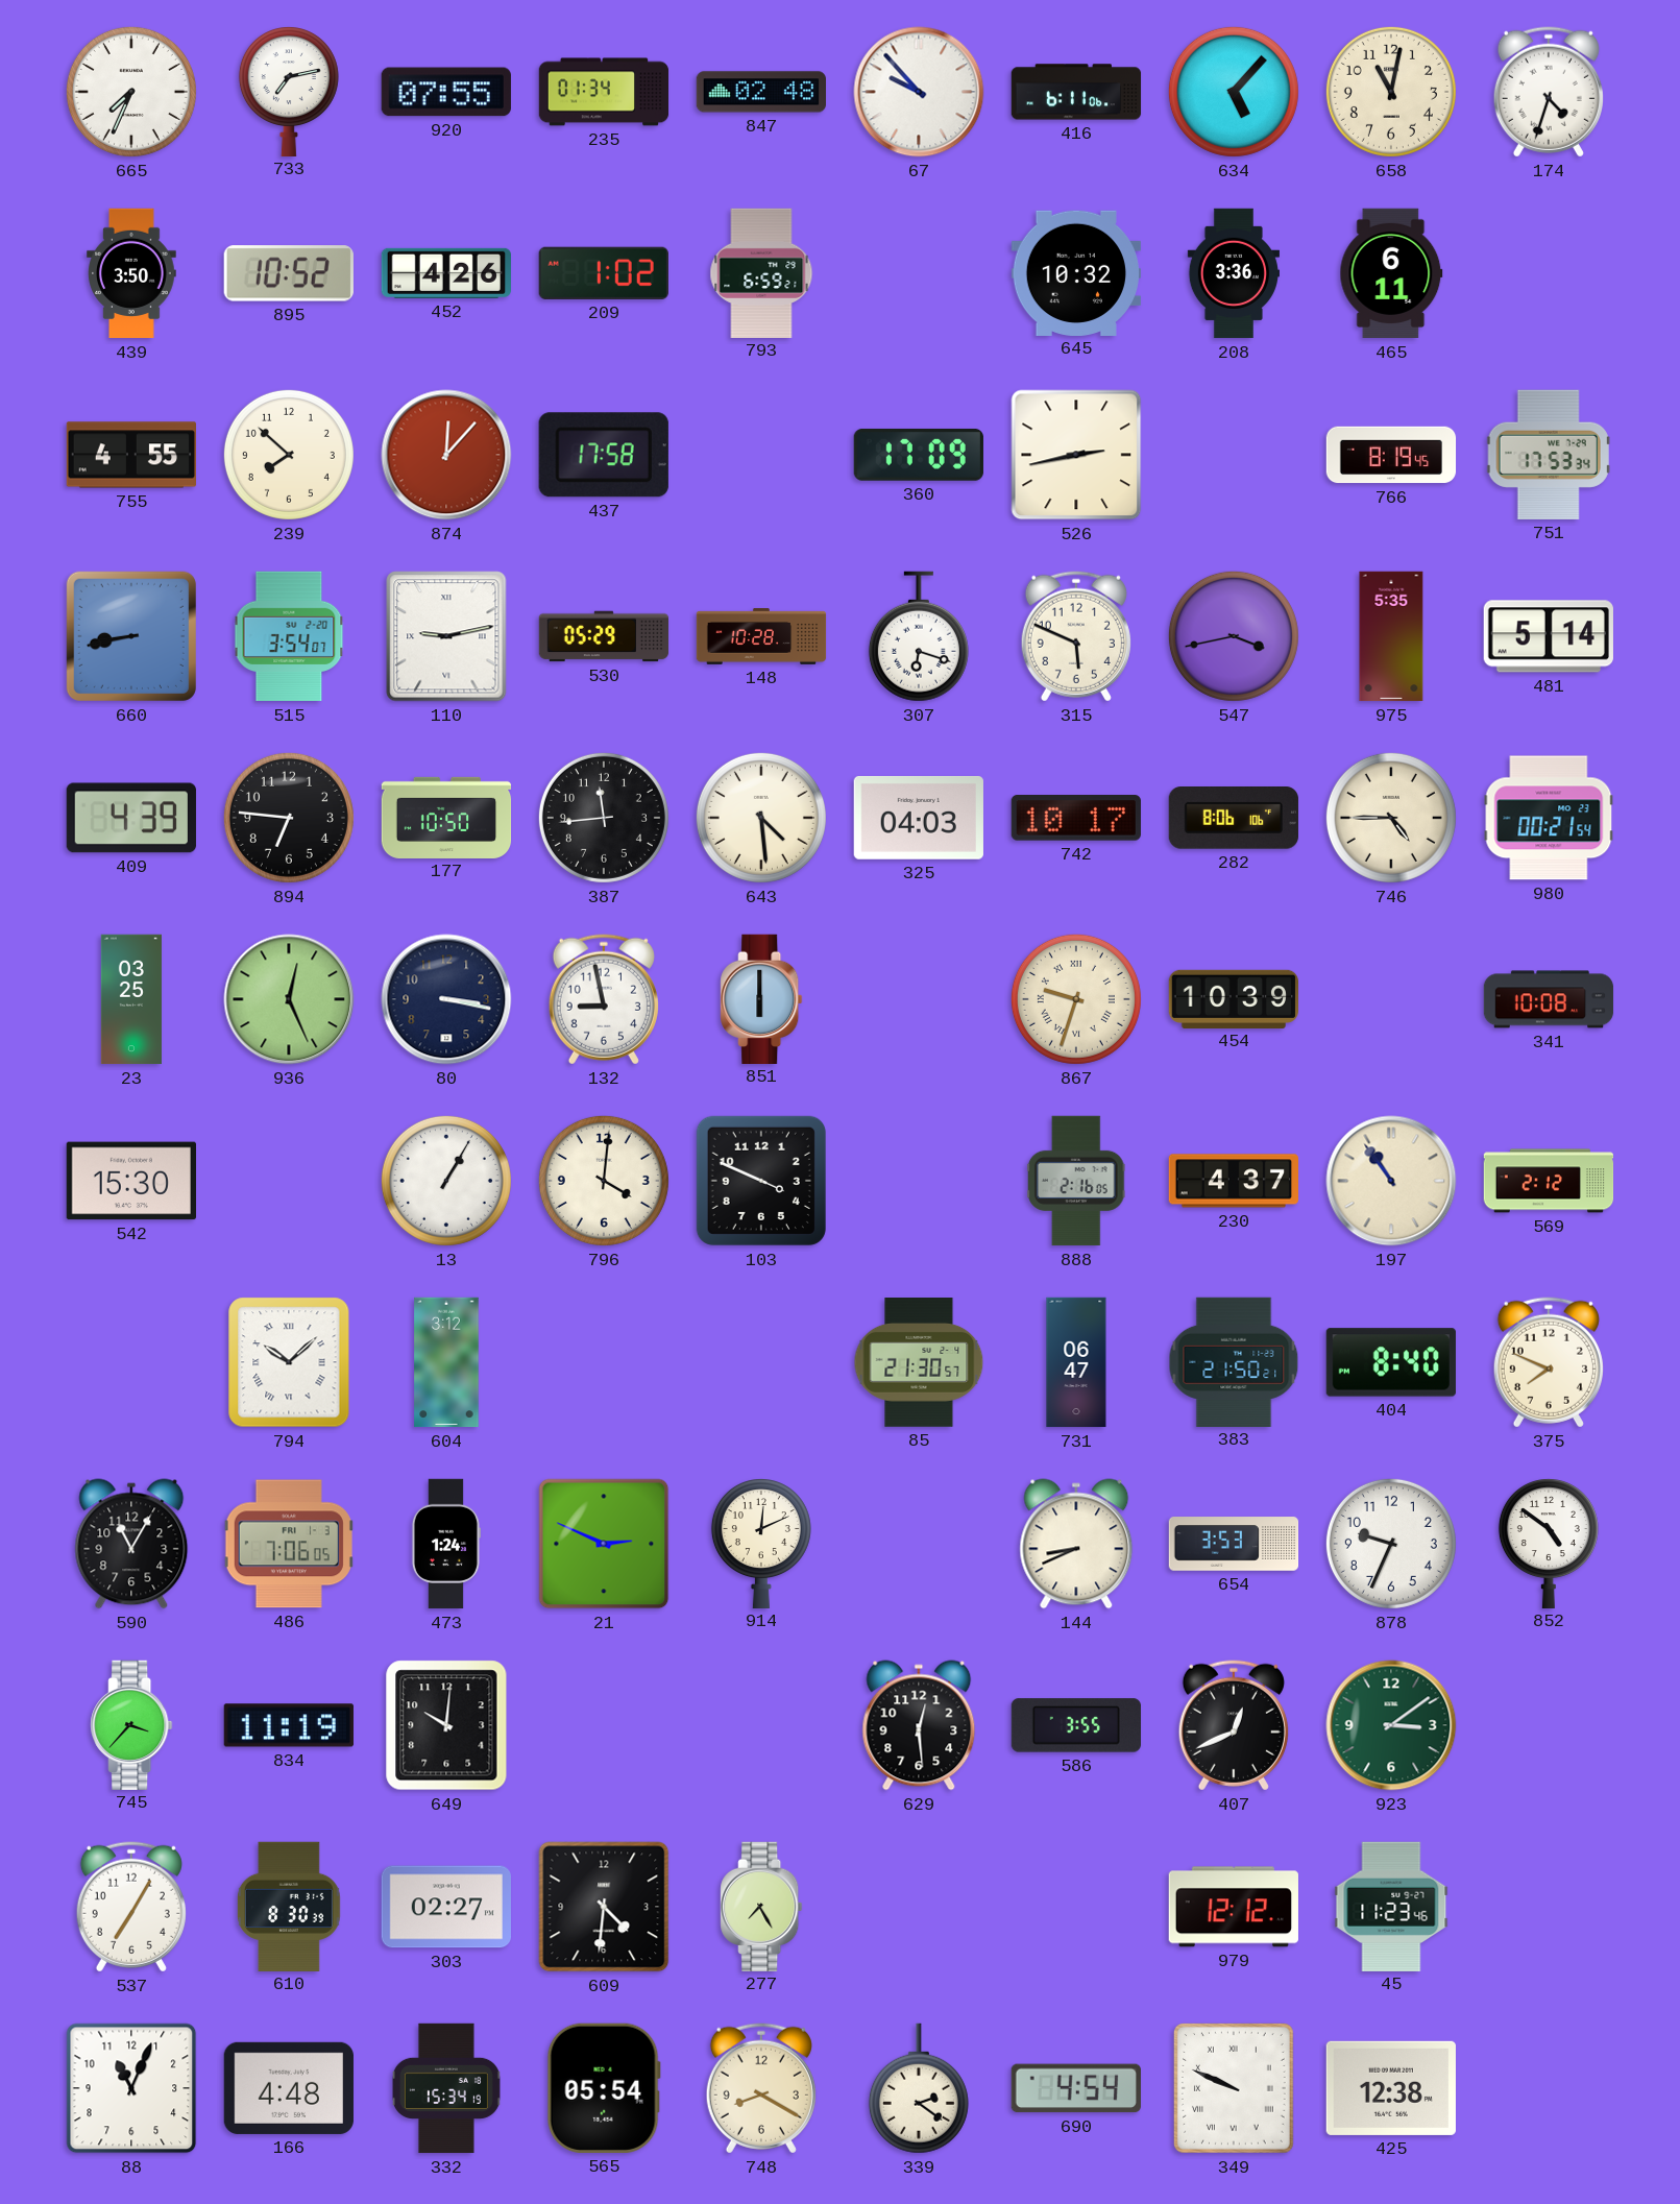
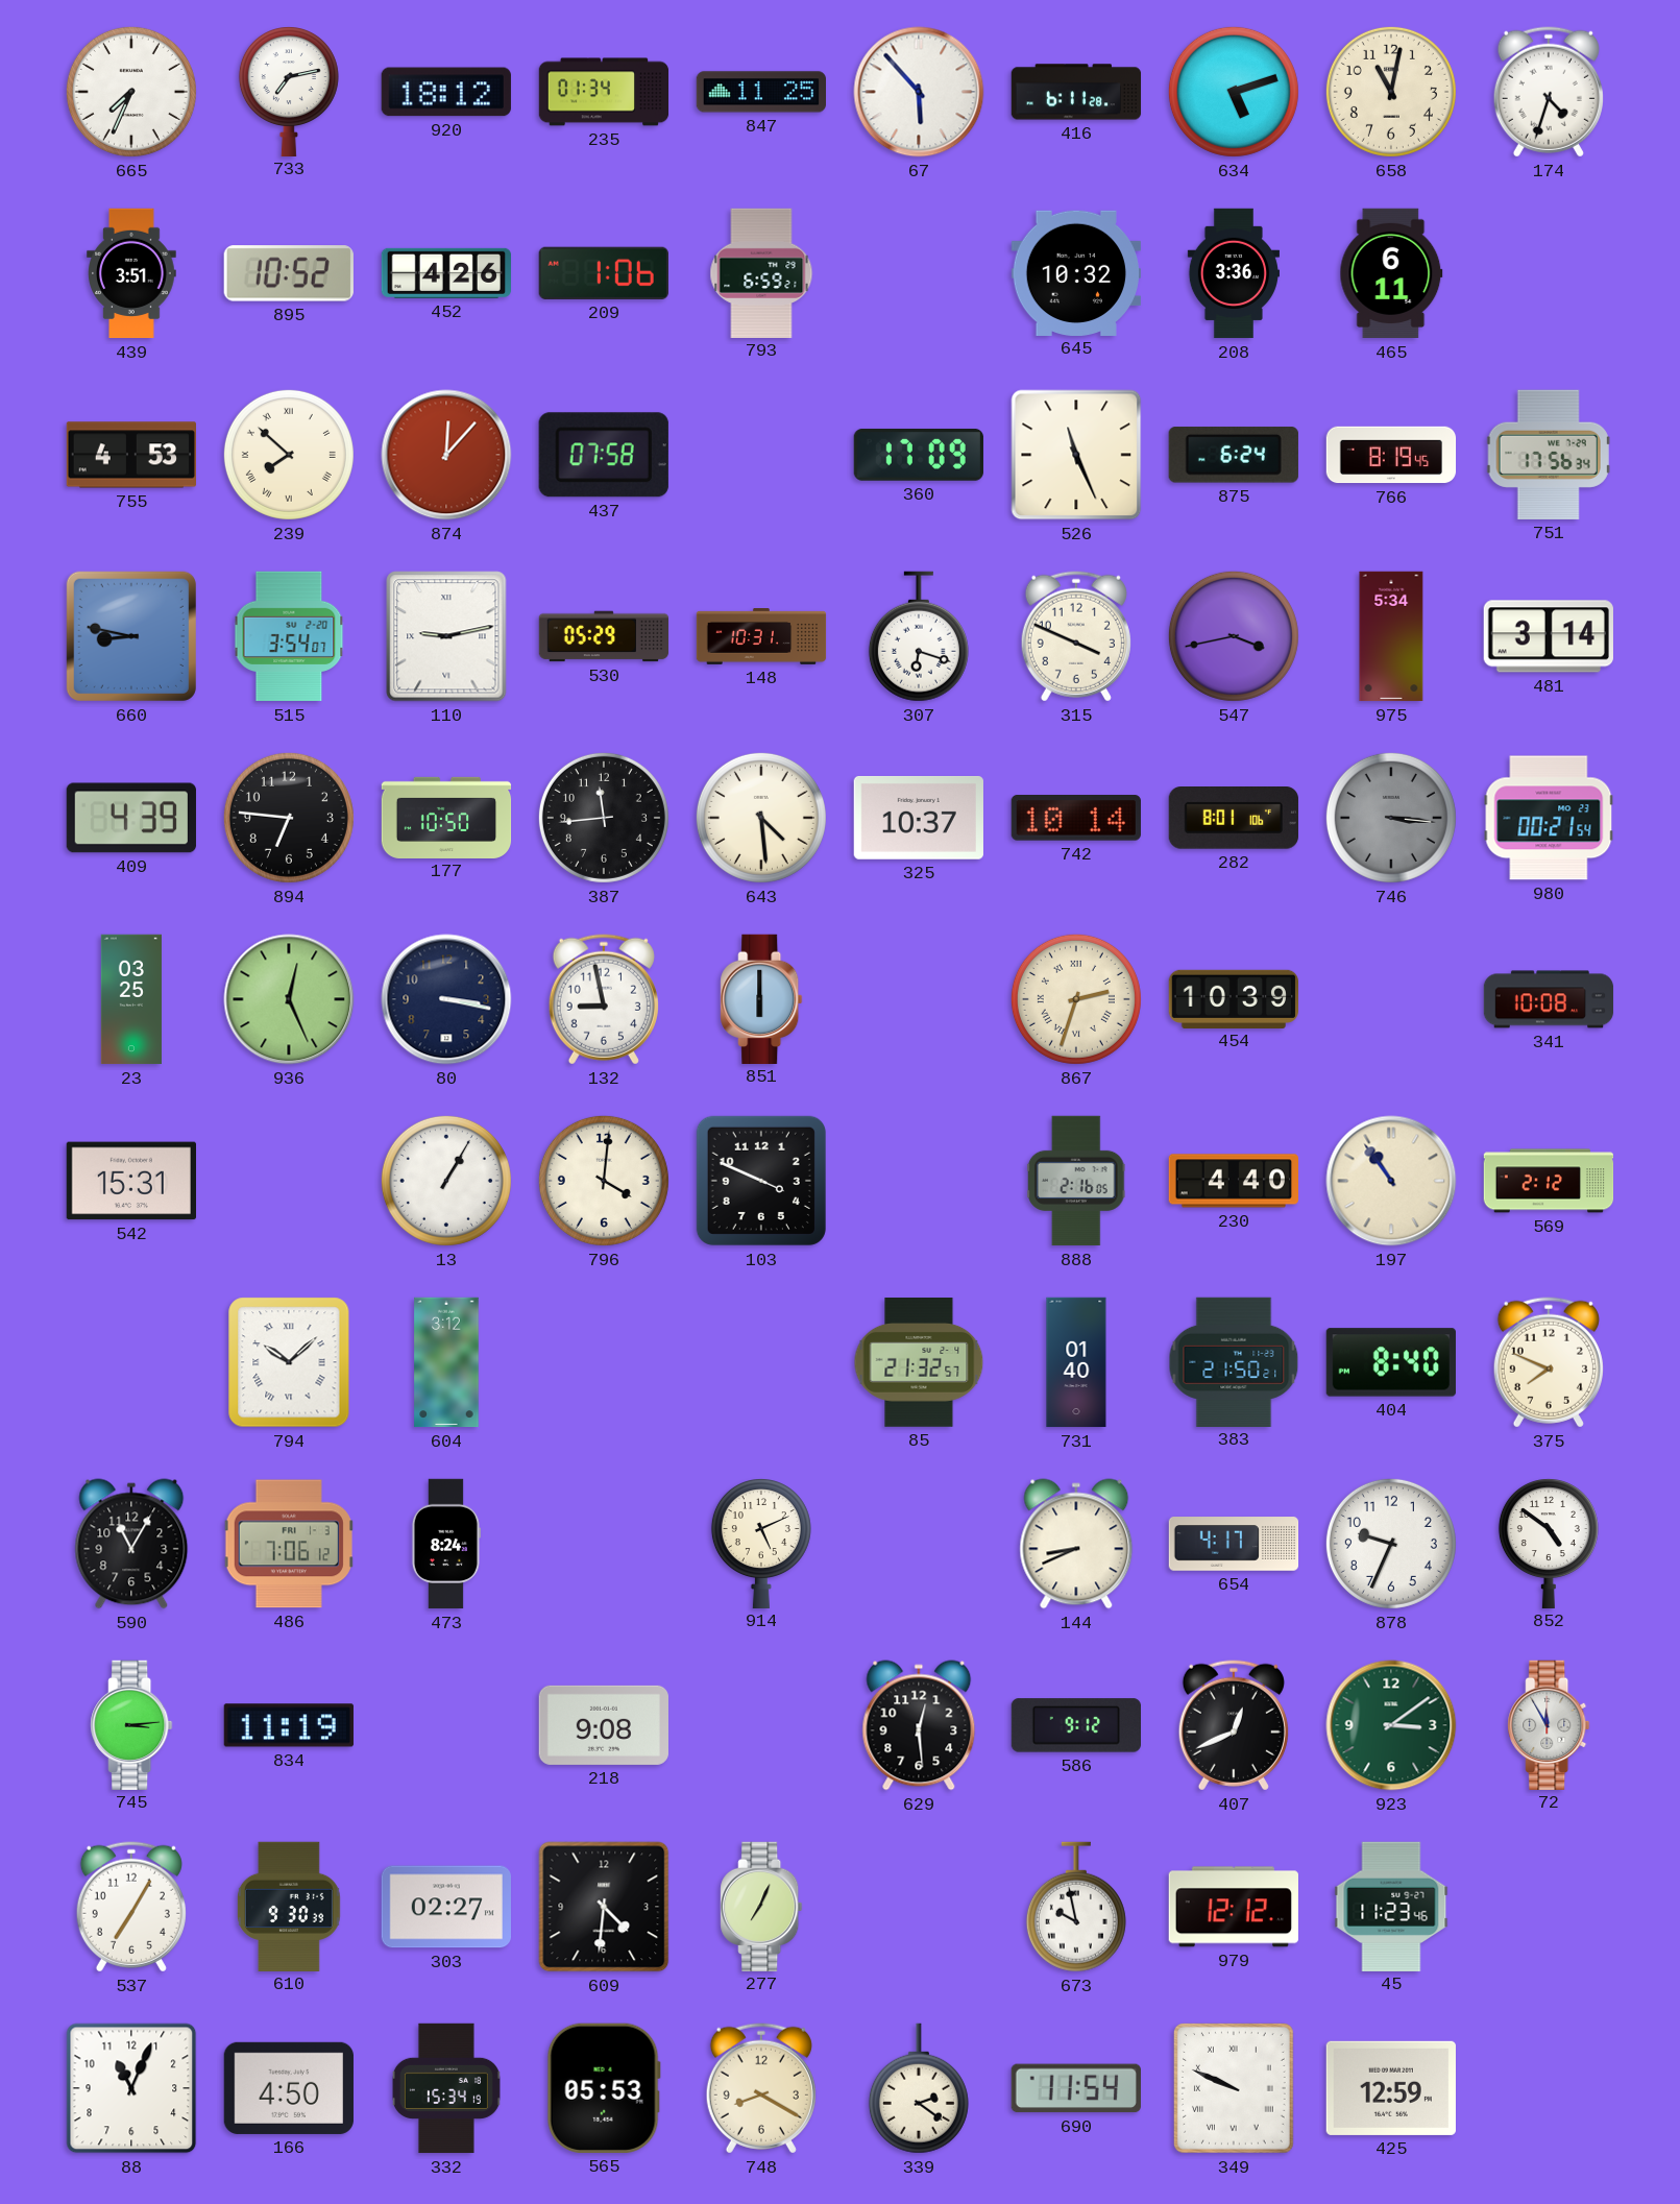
920: 07:55 -> 18:12 (446, 92)
847: 02:48 -> 11:25 (760, 92)
67: 9:53 -> 5:53 (919, 92)
416: 6:11:06 -> 6:11:28 (1076, 92)
634: 5:07 -> 5:12 (1234, 92)
439: 3:50 -> 3:51 (132, 273)
209: 1:02 -> 1:06 (604, 273)
755: 4:55 -> 4:53 (130, 455)
239 numerals: Arabic -> Roman (289, 455)
437: 17:58 -> 07:58 (604, 455)
526: 2:43 -> 11:26 (1076, 455)
875: none -> 6:24 (1234, 455)
751: 17:53 -> 17:56 (1549, 455)
660: 8:43 -> 8:47 (131, 636)
148: 10:28 -> 10:31 (761, 637)
315: 5:49 -> 3:49 (1076, 636)
975: 5:35 -> 5:34 (1391, 636)
481: 5:14 -> 3:14 (1549, 636)
325: 04:03 -> 10:37 (919, 818)
742: 10:17 -> 10:14 (1076, 818)
282: 8:06 -> 8:01 (1234, 818)
746: 4:45 -> 3:16 (1391, 818)
746 dial: cream -> grey (1391, 818)
867: 9:33 -> 2:33 (1076, 999)
542: 15:30 -> 15:31 (130, 1181)
230: 4:37 -> 4:40 (1233, 1181)
85: 21:30 -> 21:32 (919, 1363)
731: 06:47 -> 01:40 (1076, 1362)
486: 7:06:05 -> 7:06:12 (289, 1544)
473: 1:24 -> 8:24 (445, 1544)
21: 2:49 -> none (604, 1544)
914: 12:11 -> 5:11 (761, 1544)
654: 3:53 -> 4:17 (1234, 1544)
745: 3:37 -> 3:14 (131, 1724)
649: 10:01 -> none (446, 1725)
218: none -> 9:08 (603, 1725)
586: 3:55 -> 9:12 (1075, 1725)
72: none -> 11:55 (1549, 1724)
610: 8:30 -> 9:30 (289, 1906)
277: 7:25 -> 7:04 (761, 1906)
673: none -> 9:58 (1076, 1907)
166: 4:48 -> 4:50 (289, 2088)
565: 05:54 -> 05:53 (604, 2088)
690: 4:54 -> 11:54 (1076, 2088)
425: 12:38 -> 12:59 (1391, 2088)
